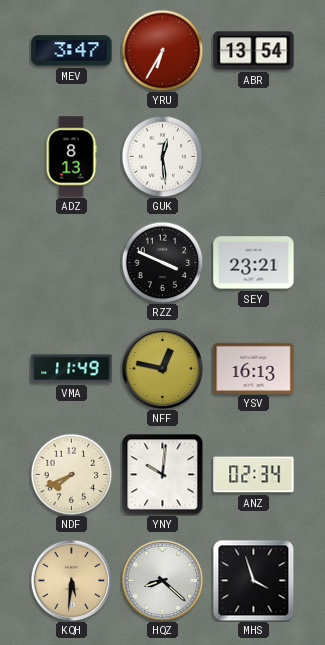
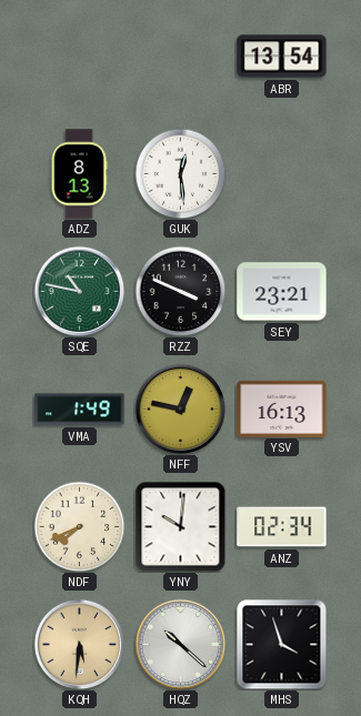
MEV: 3:47 -> none (72, 51)
YRU: 6:35 -> none (162, 50)
SQE: none -> 10:47 (79, 291)
VMA: 11:49 -> 1:49 (80, 410)
HQZ: 8:22 -> 10:22 (180, 644)
